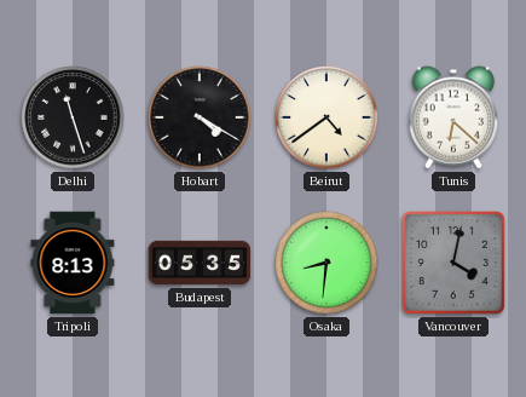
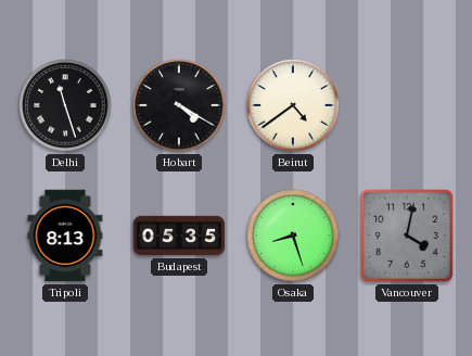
Tunis: 6:22 -> none (453, 117)
Osaka: 8:31 -> 8:27 (293, 236)
